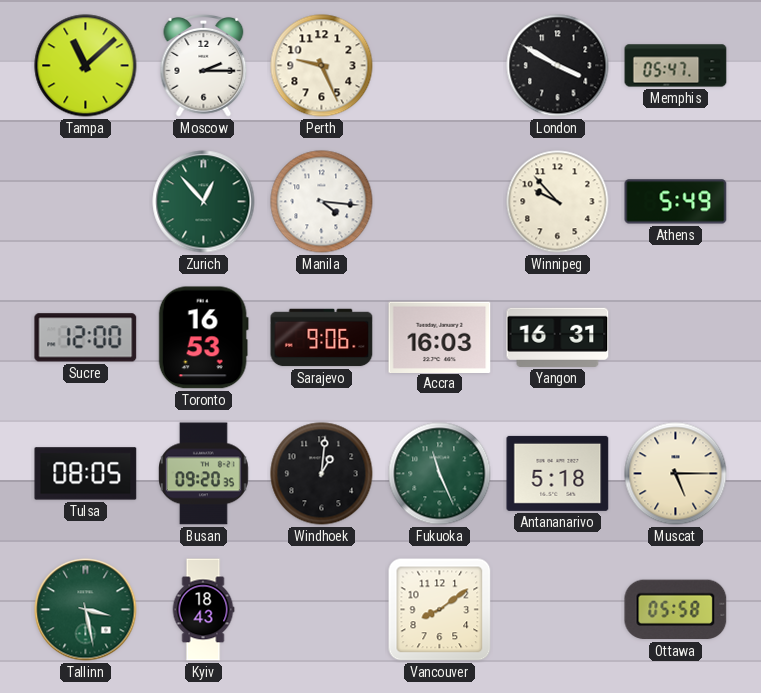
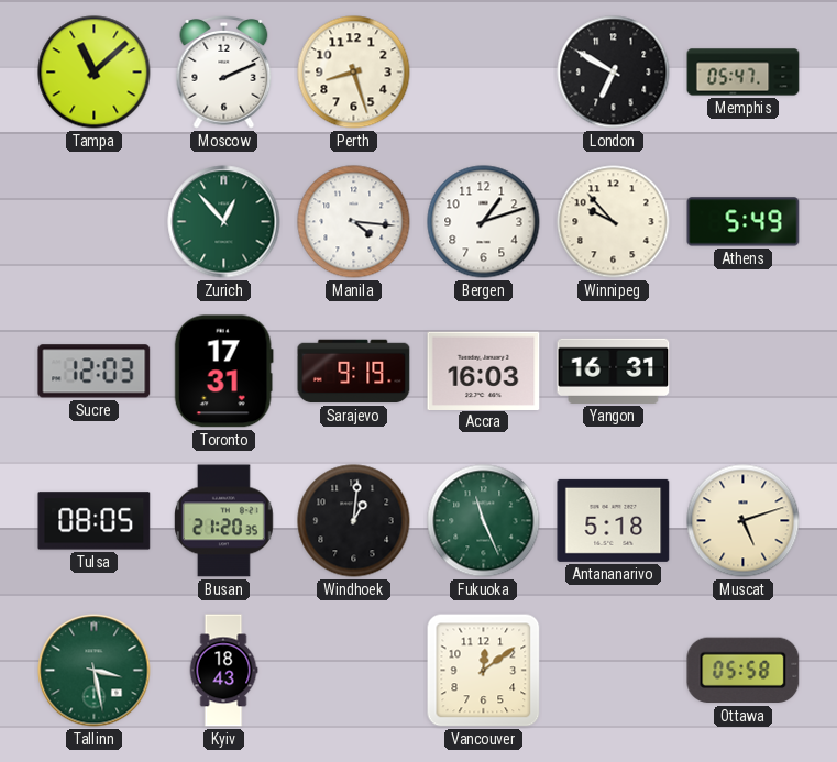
Moscow: 2:15 -> 2:11 (224, 73)
Perth: 9:26 -> 8:27 (354, 73)
London: 3:50 -> 6:50 (614, 73)
Bergen: none -> 1:12 (484, 222)
Sucre: 12:00 -> 12:03 (95, 372)
Toronto: 16:53 -> 17:31 (223, 372)
Sarajevo: 9:06 -> 9:19 (354, 372)
Busan: 09:20 -> 21:20 (224, 521)
Muscat: 5:15 -> 5:12 (744, 521)
Vancouver: 8:09 -> 12:09 (484, 671)
